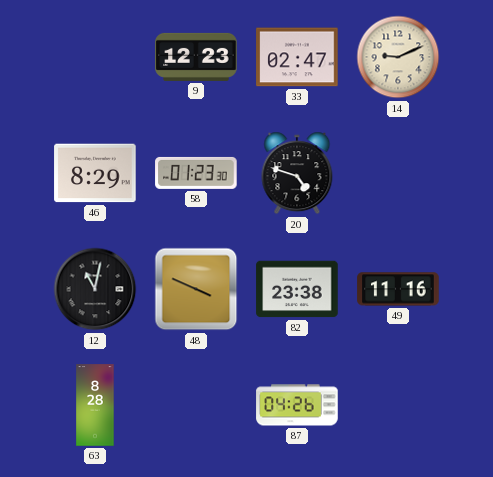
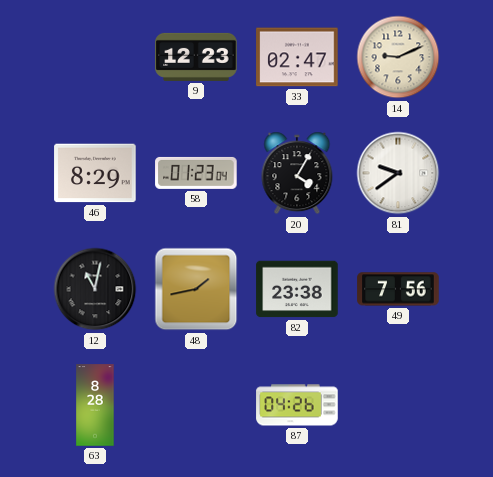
58: 01:23:30 -> 01:23:04 (196, 173)
20: 4:48 -> 4:05 (297, 173)
81: none -> 9:39 (398, 173)
48: 3:49 -> 1:43 (196, 289)
49: 11:16 -> 7:56 (398, 289)
